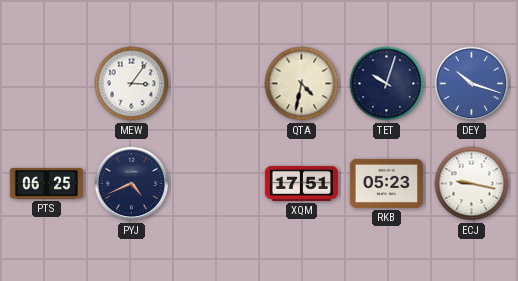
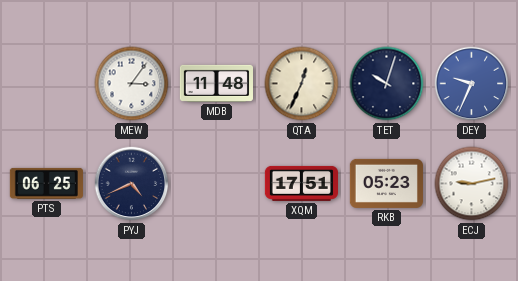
MDB: none -> 11:48 (216, 83)
QTA: 4:32 -> 12:34 (302, 84)
DEY: 10:18 -> 9:34 (472, 84)
ECJ: 9:17 -> 9:13 (472, 184)
